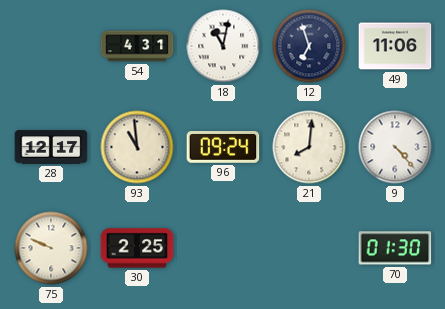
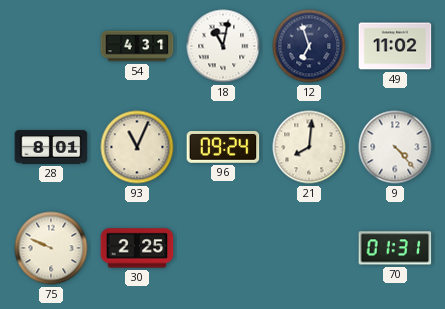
49: 11:06 -> 11:02 (395, 46)
28: 12:17 -> 8:01 (51, 147)
93: 10:59 -> 11:04 (137, 147)
70: 01:30 -> 01:31 (395, 248)
